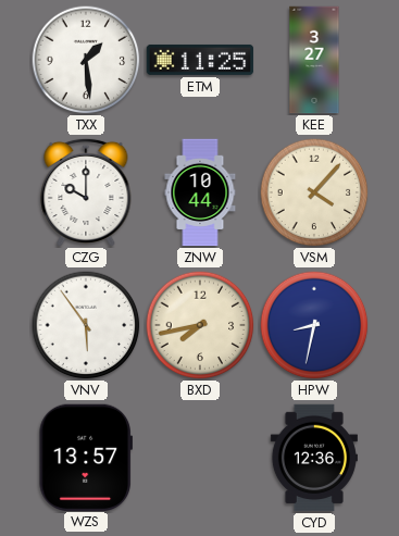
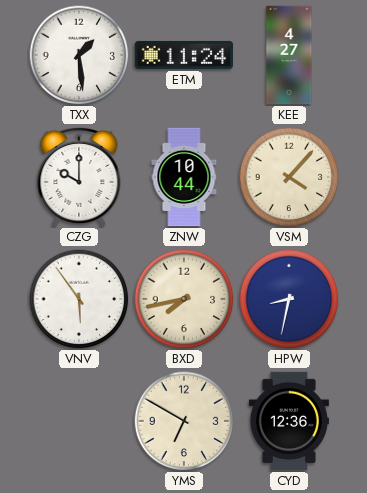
ETM: 11:25 -> 11:24 (184, 55)
KEE: 3:27 -> 4:27 (289, 55)
WZS: 13:57 -> none (85, 457)
YMS: none -> 6:50 (184, 421)
